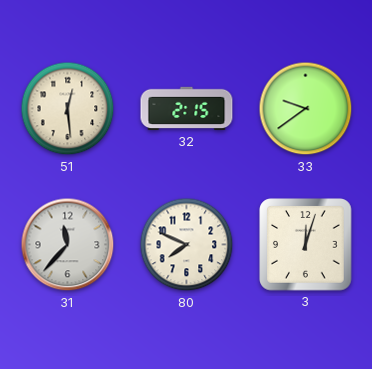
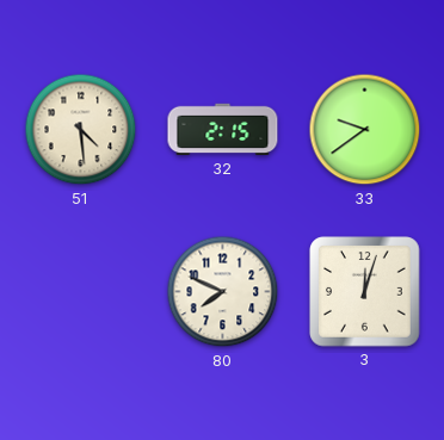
51: 12:29 -> 4:29 (81, 130)
31: 11:37 -> none (68, 245)
